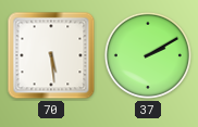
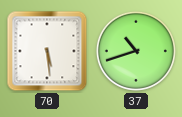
37: 2:10 -> 10:42 (136, 51)
